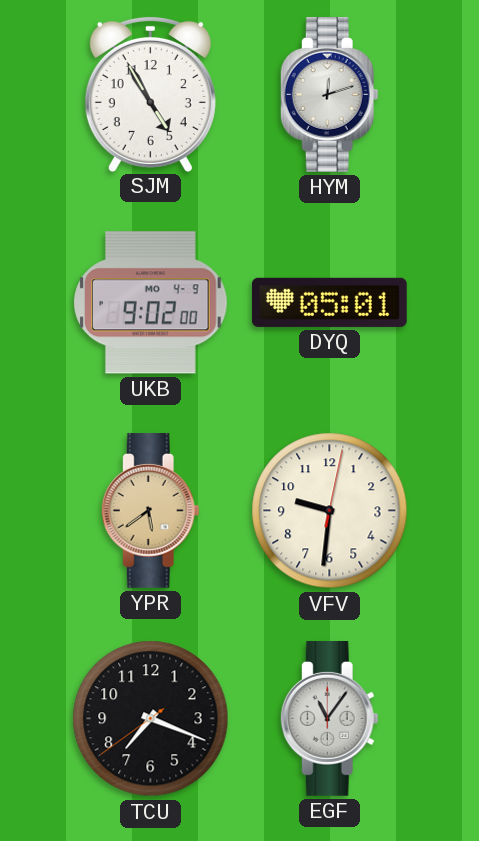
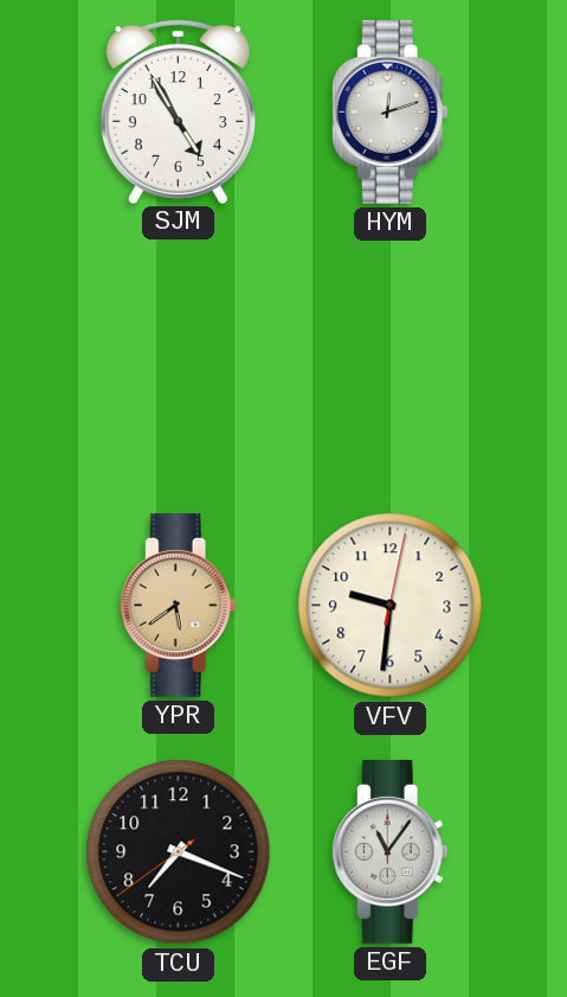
UKB: 9:02 -> none (151, 303)
DYQ: 05:01 -> none (329, 302)
